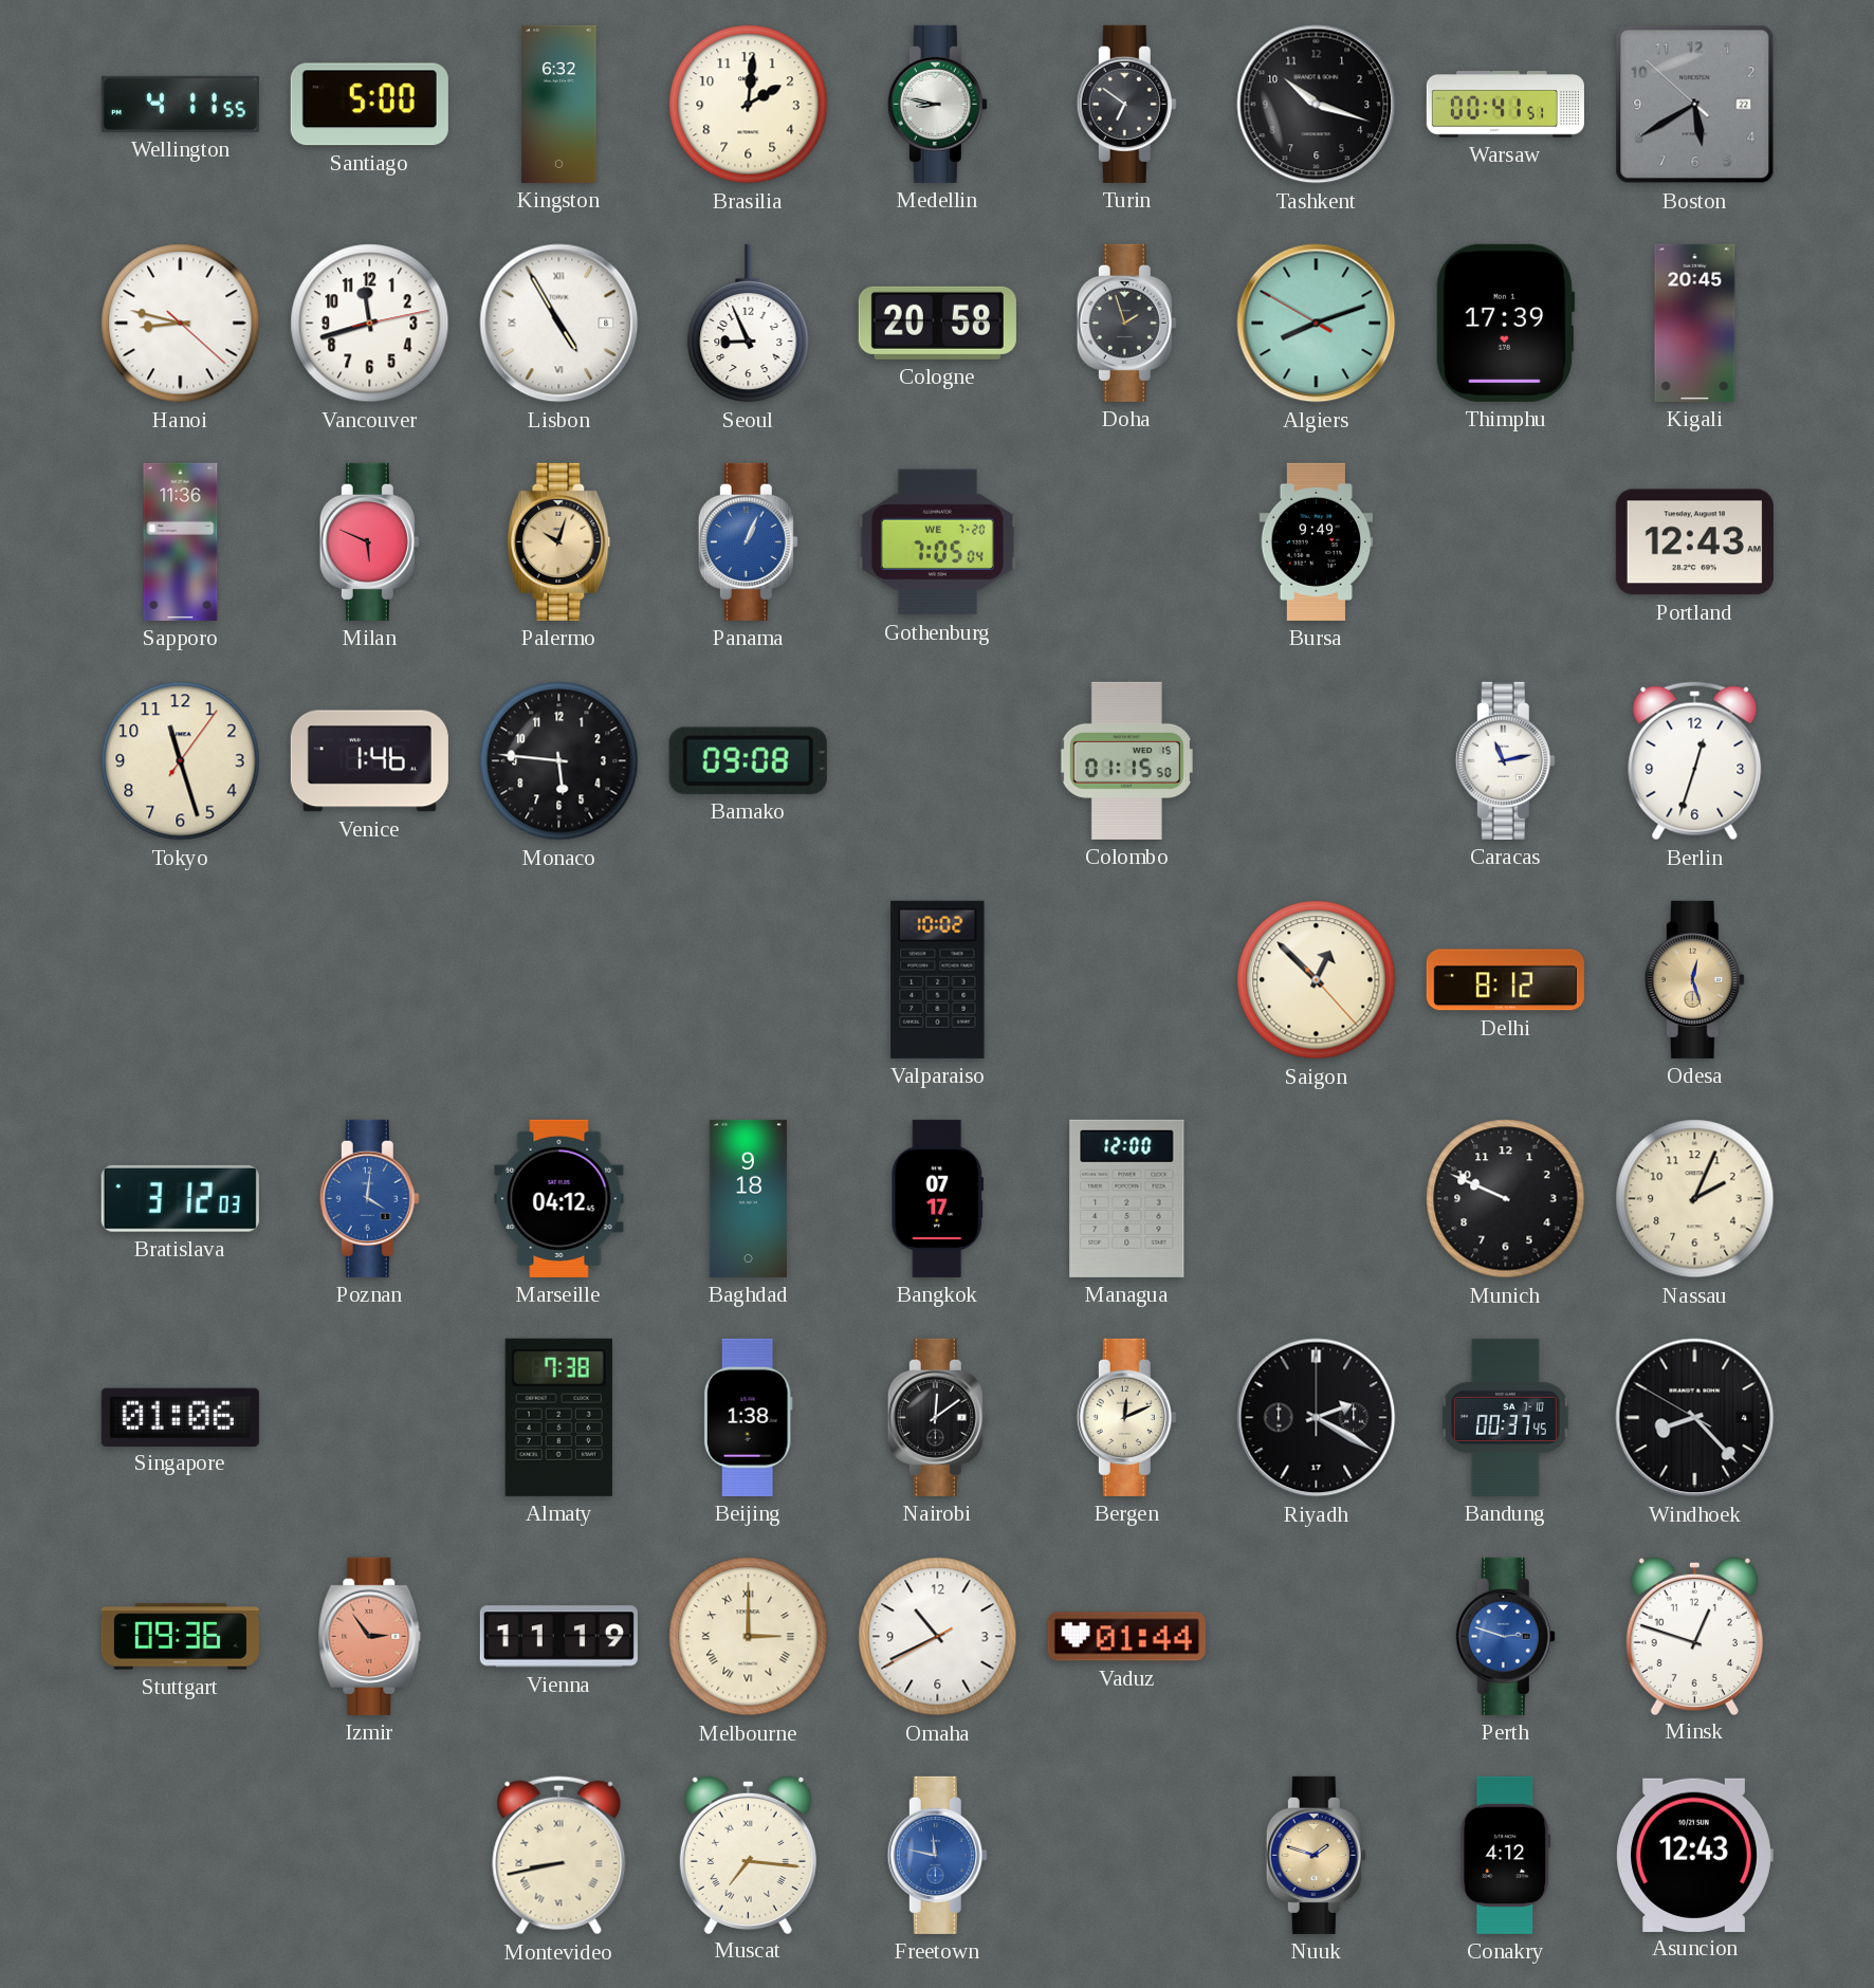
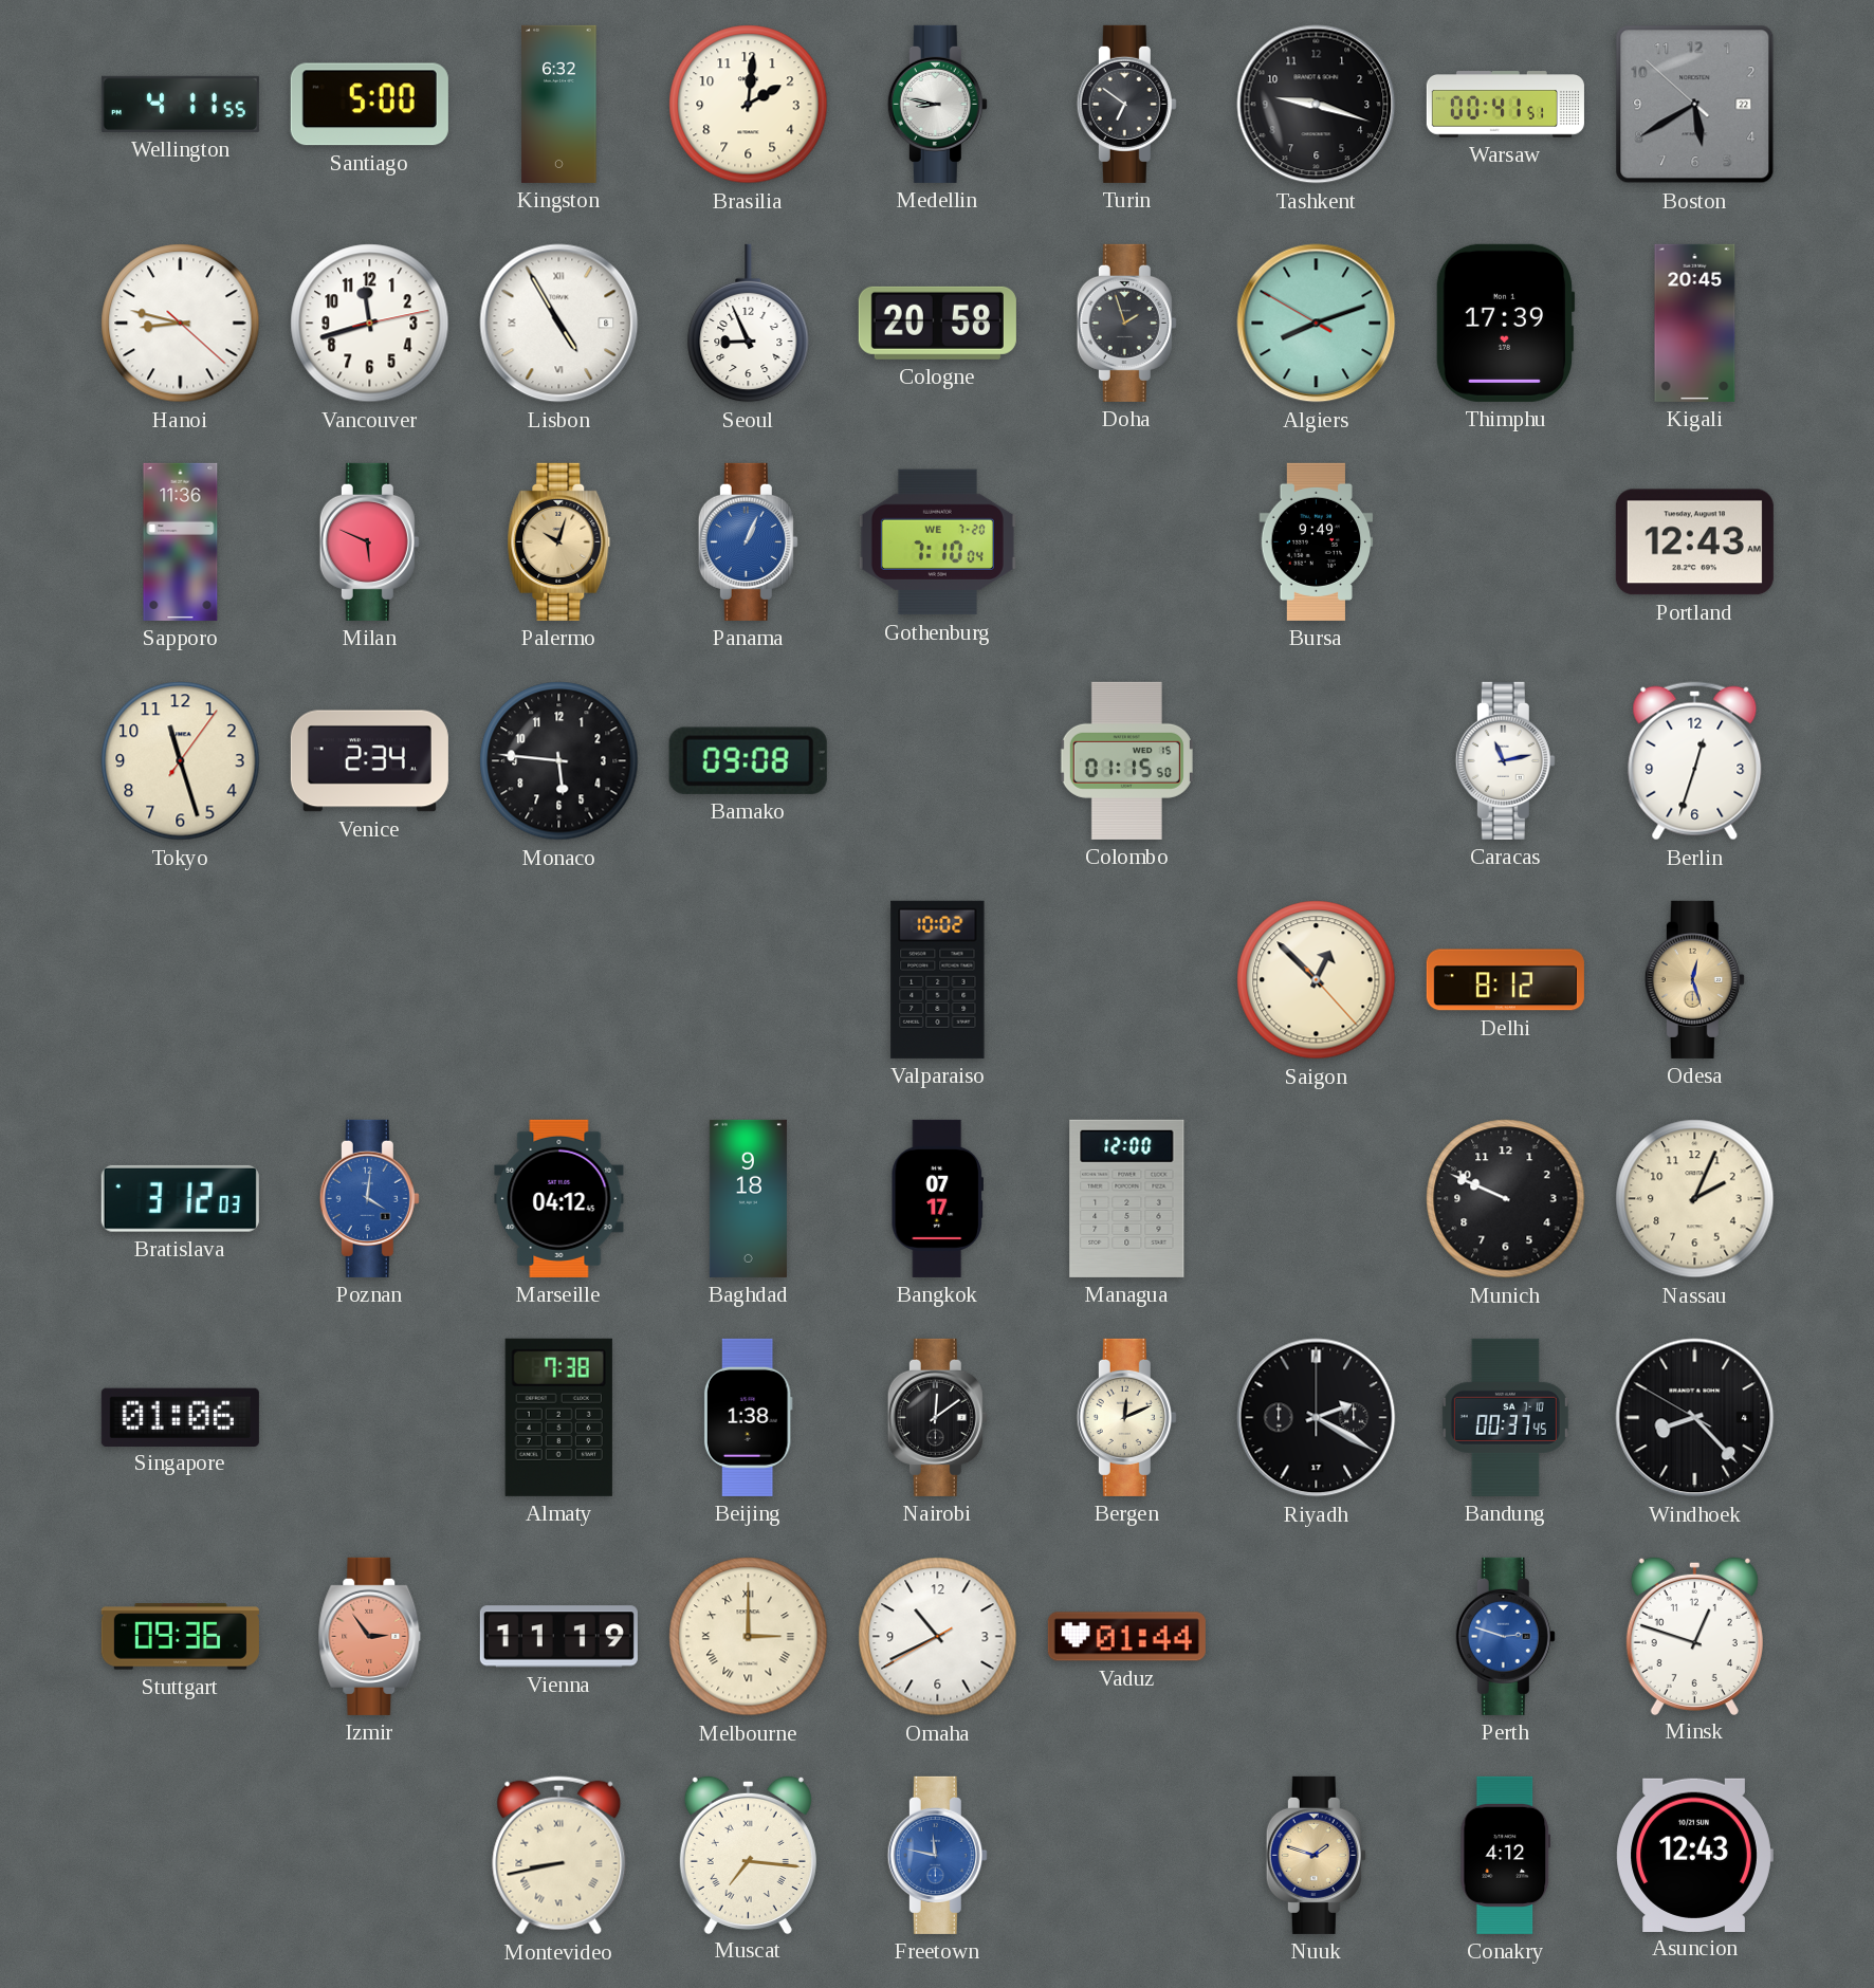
Tashkent: 10:18 -> 9:18 (1317, 105)
Gothenburg: 7:05 -> 7:10 (937, 542)
Venice: 1:46 -> 2:34 (369, 761)
